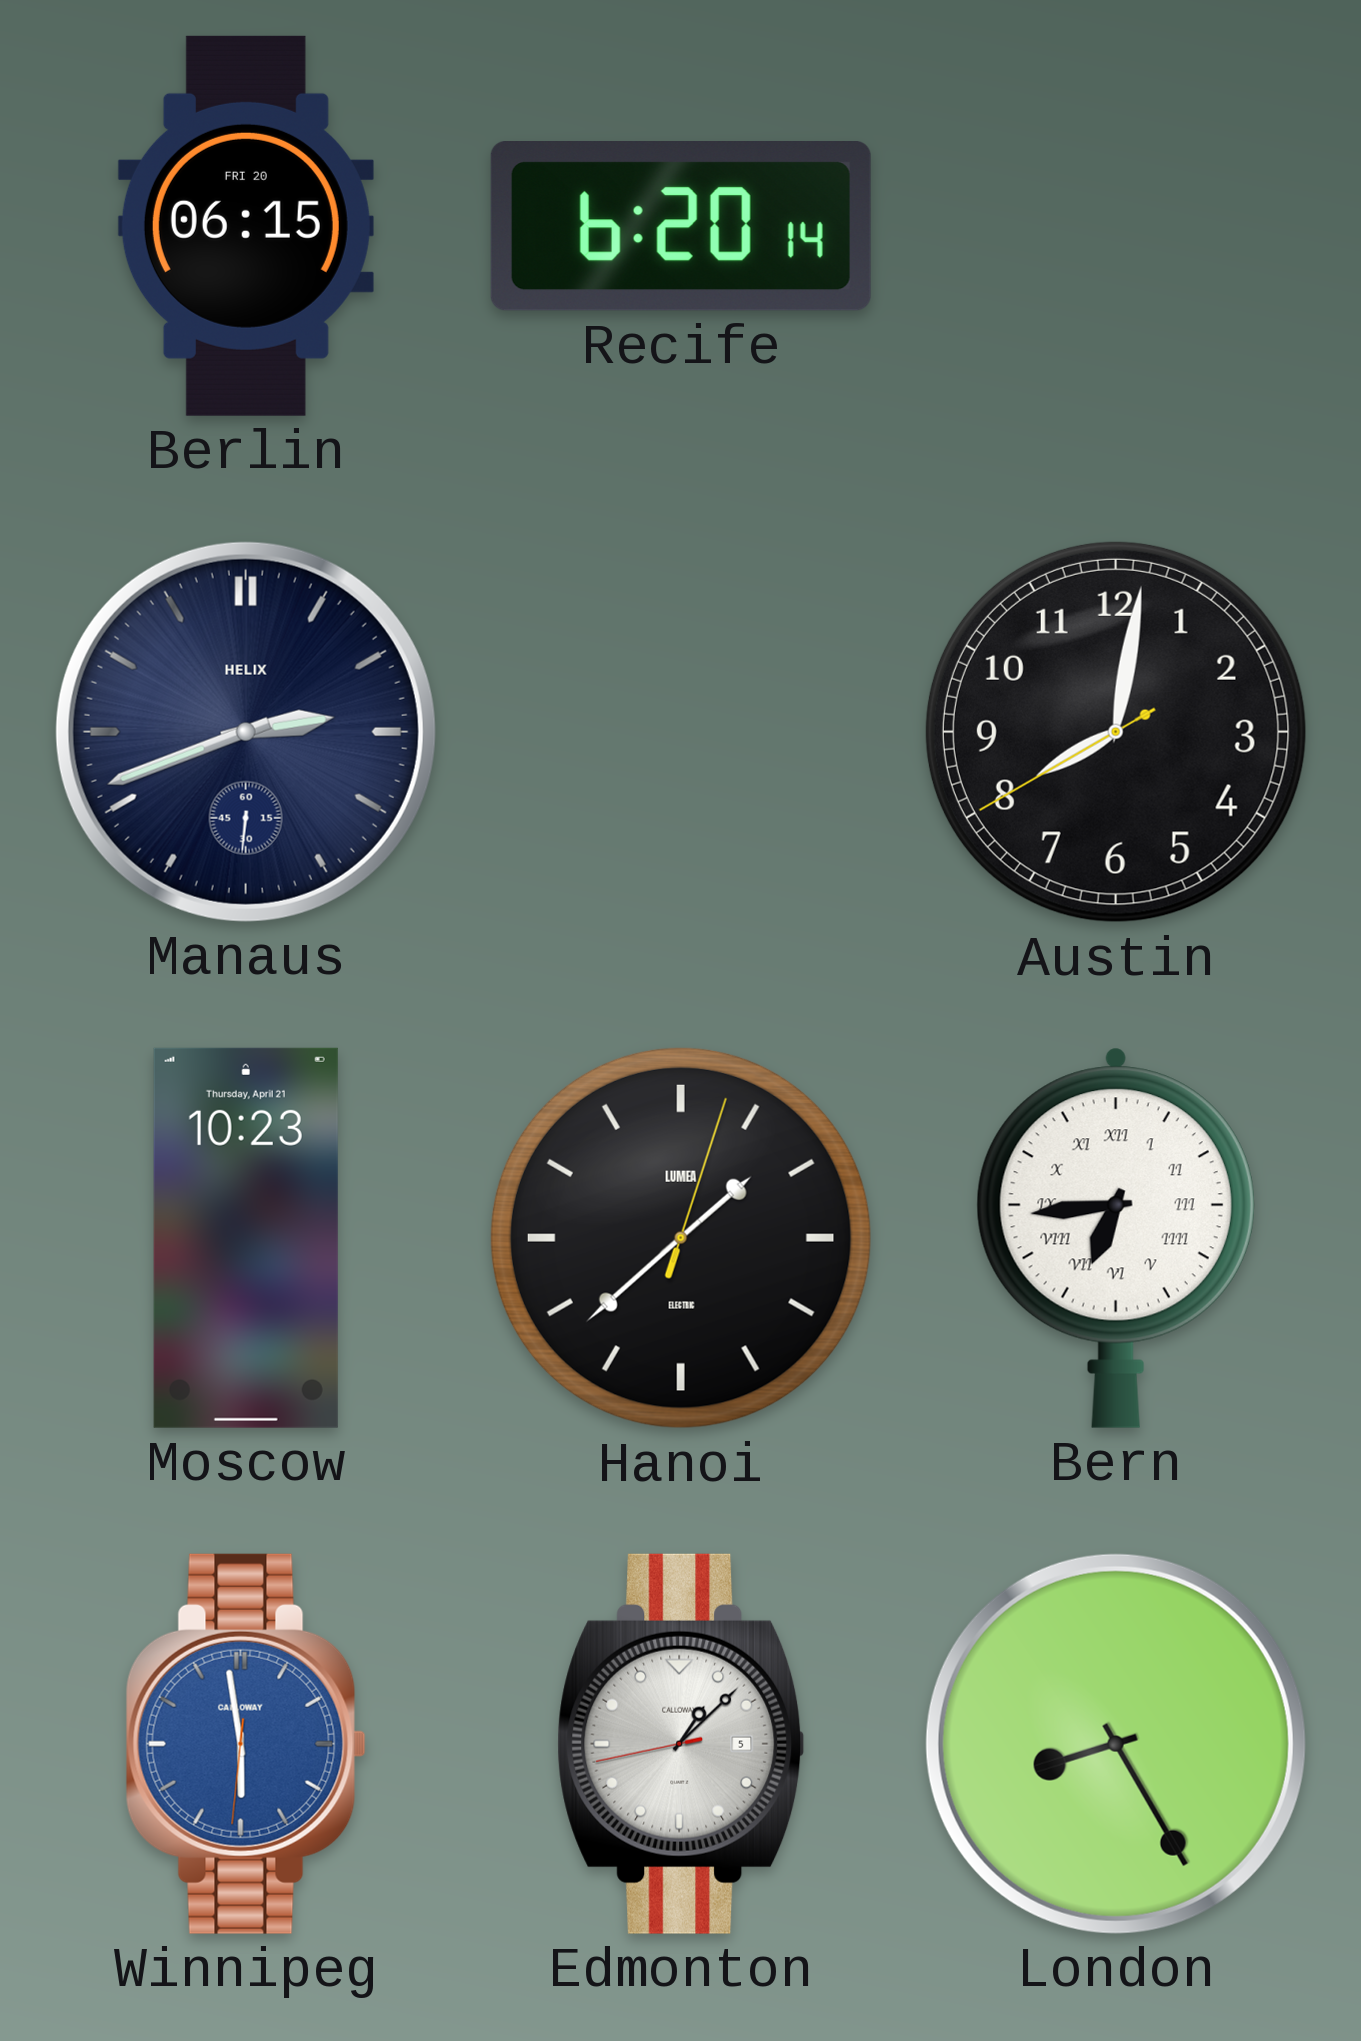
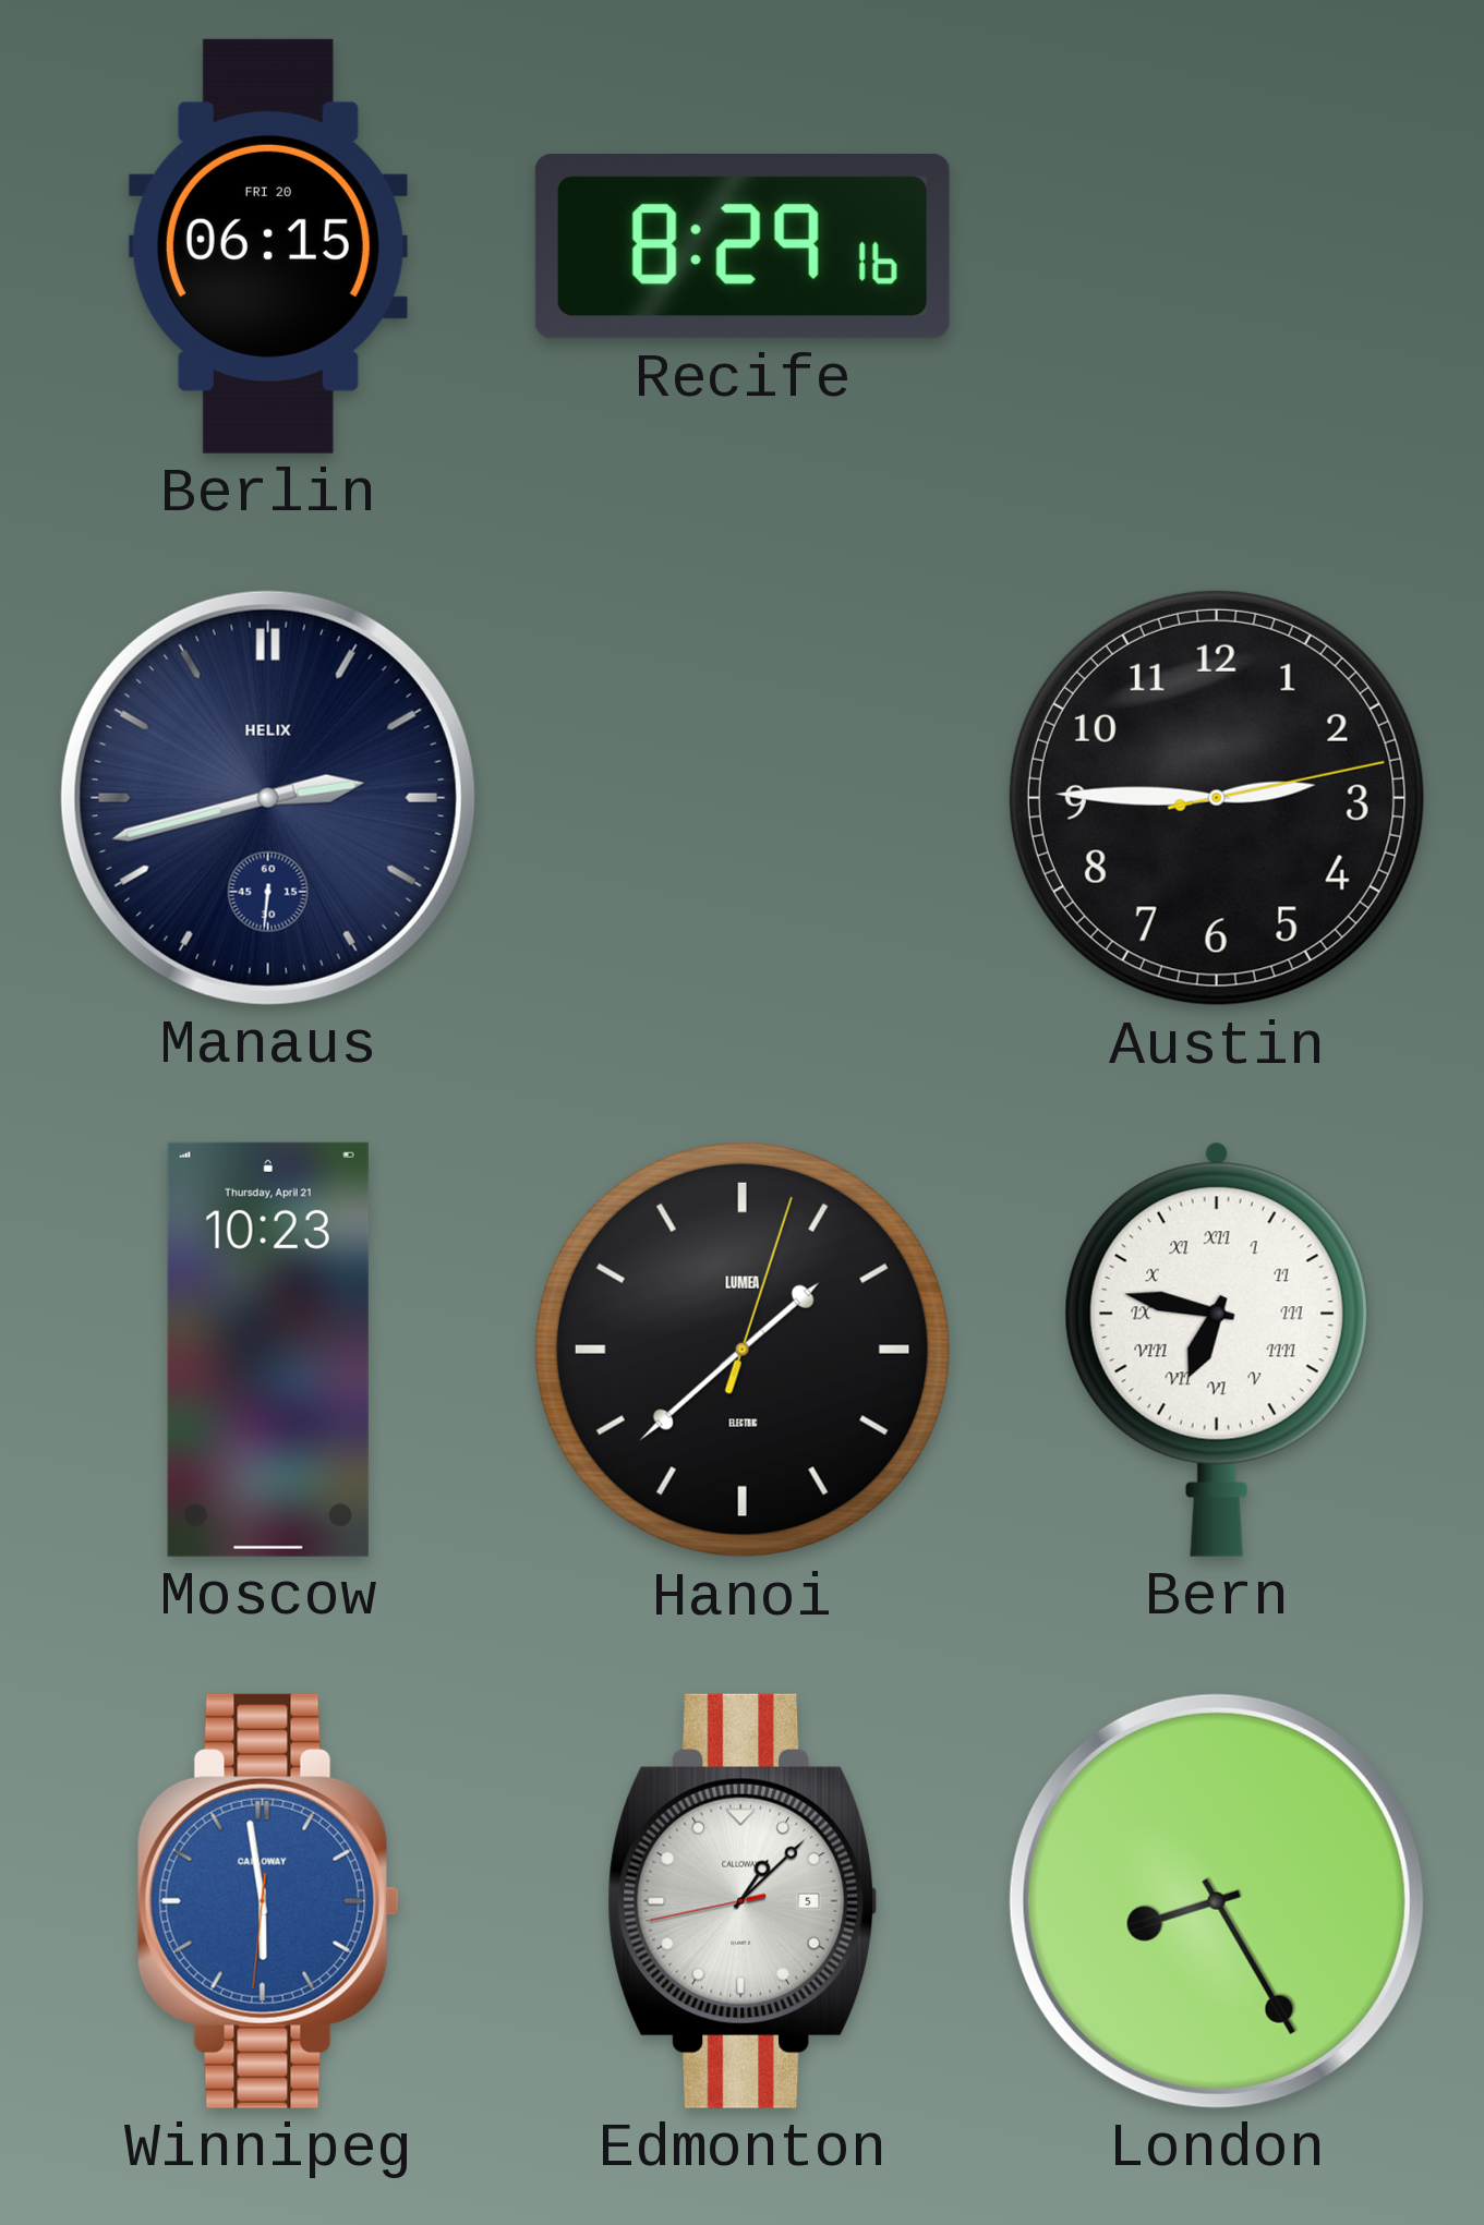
Recife: 6:20 -> 8:29 (743, 247)
Manaus: 2:41 -> 2:42 (268, 798)
Austin: 8:01 -> 2:45 (1217, 798)
Bern: 6:44 -> 6:47 (1217, 1350)
